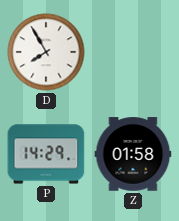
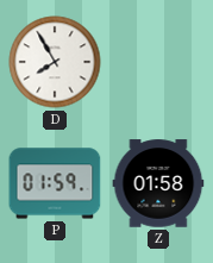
P: 14:29 -> 01:59 (55, 183)
